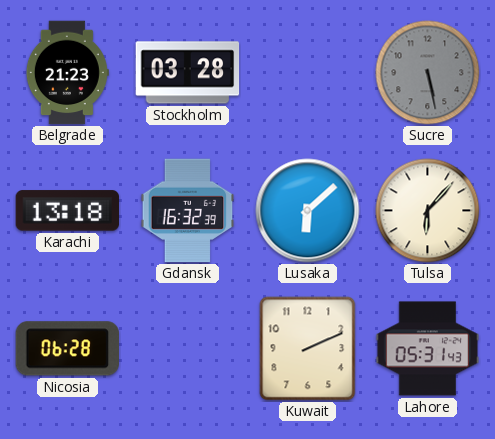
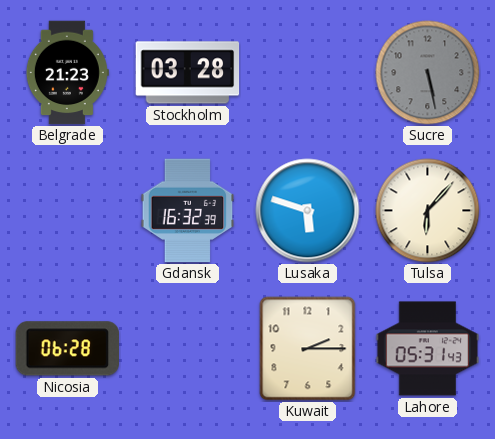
Karachi: 13:18 -> none (68, 211)
Lusaka: 6:08 -> 5:48 (308, 211)
Kuwait: 2:11 -> 2:15 (308, 349)
